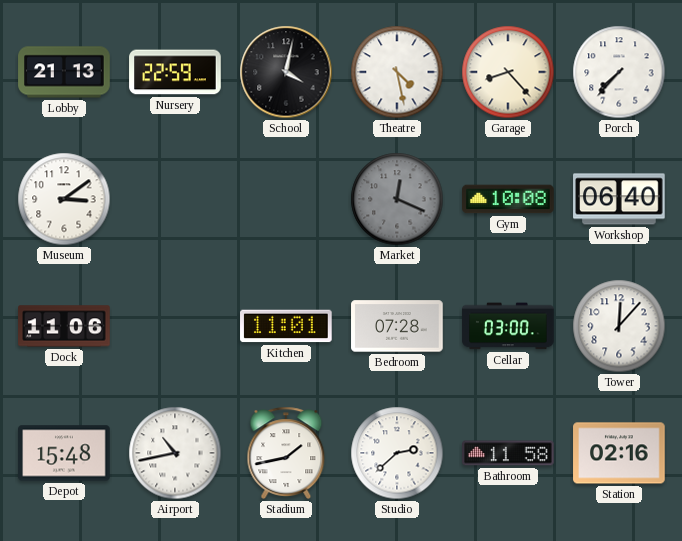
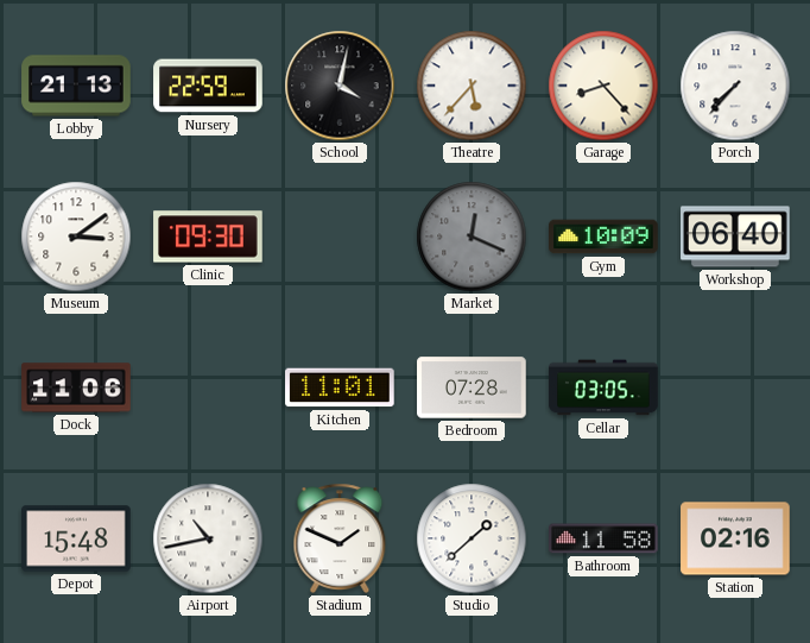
Theatre: 4:28 -> 5:37 (472, 86)
Clinic: none -> 09:30 (208, 237)
Gym: 10:08 -> 10:09 (603, 237)
Cellar: 03:00 -> 03:05 (603, 387)
Tower: 12:07 -> none (619, 326)
Stadium: 1:43 -> 1:49 (340, 538)
Studio: 2:38 -> 1:38 (472, 538)
